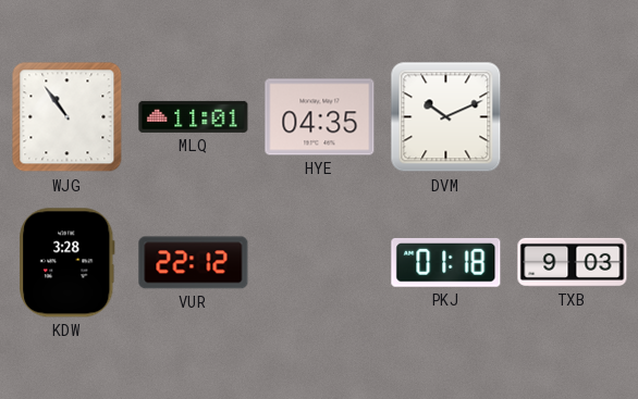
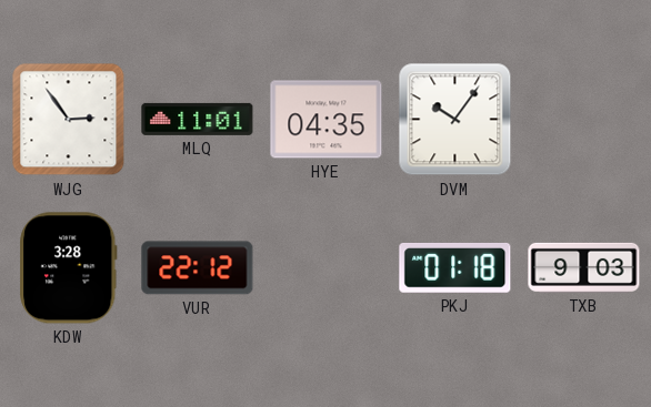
WJG: 10:54 -> 2:54 (69, 120)
DVM: 10:11 -> 10:06 (455, 120)
